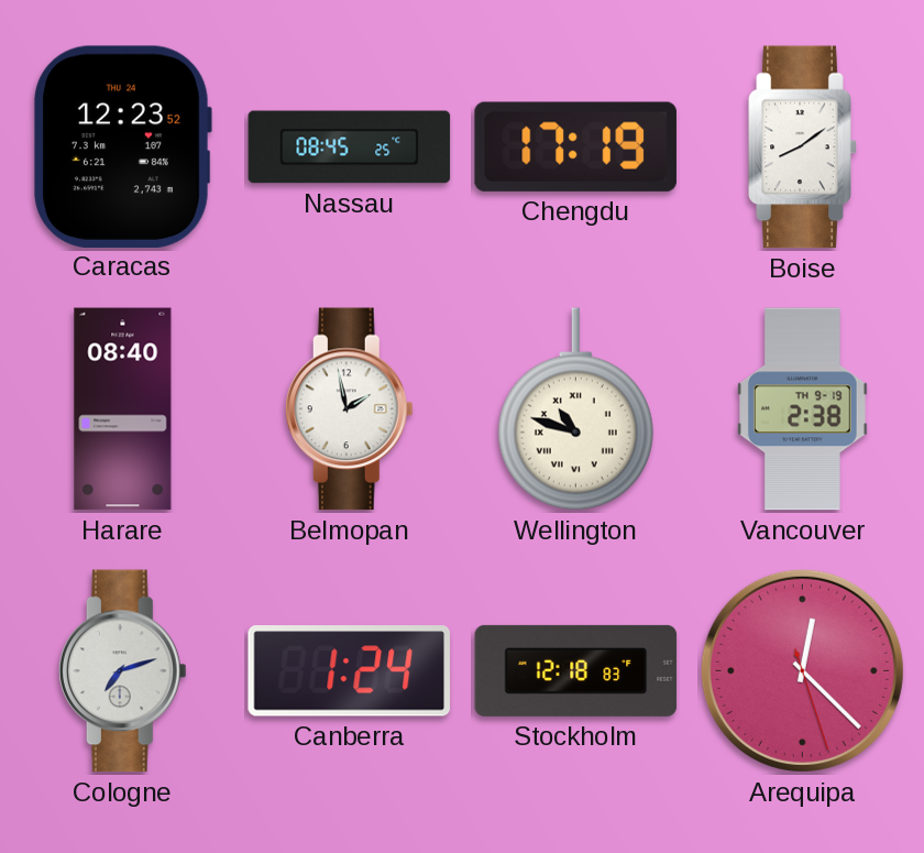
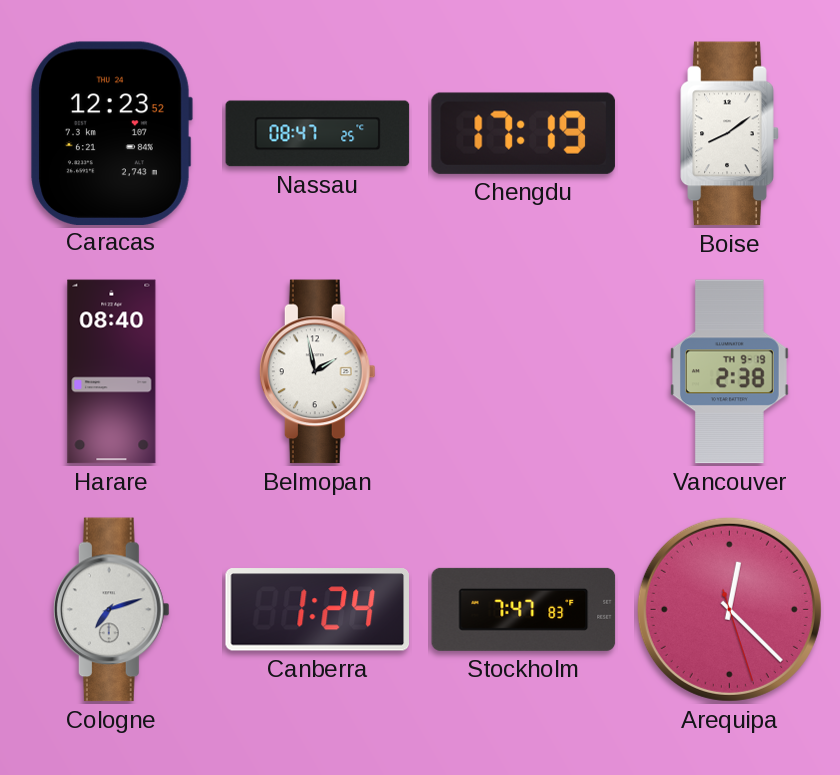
Nassau: 08:45 -> 08:47 (318, 134)
Wellington: 10:48 -> none (575, 409)
Stockholm: 12:18 -> 7:47 (524, 609)
